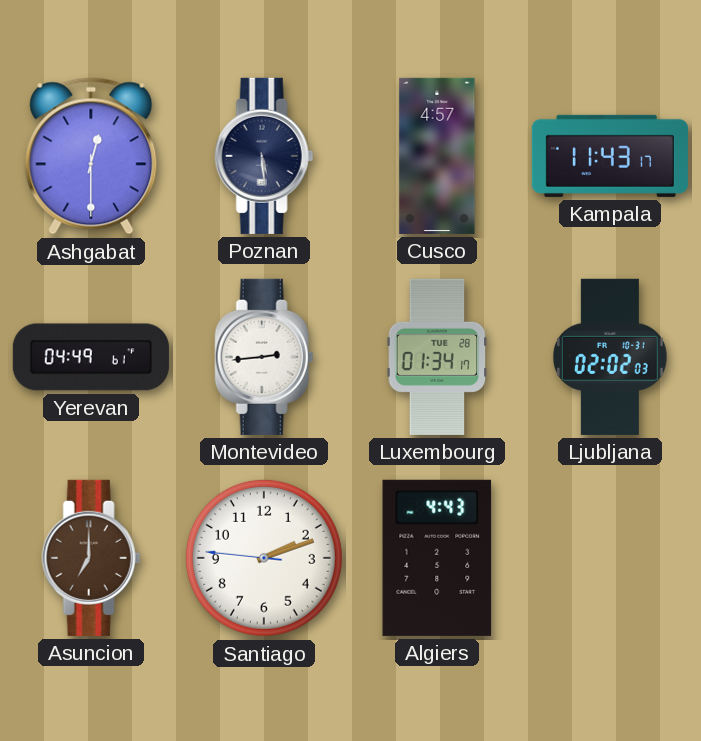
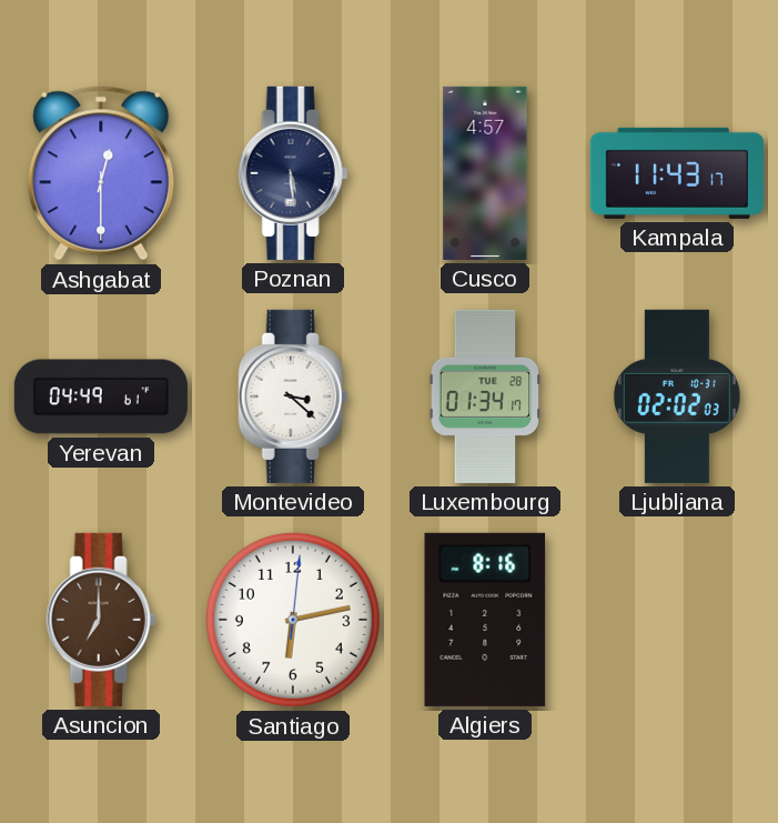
Montevideo: 2:44 -> 3:22 (293, 397)
Santiago: 2:11 -> 6:13 (293, 620)
Algiers: 4:43 -> 8:16 (485, 620)
